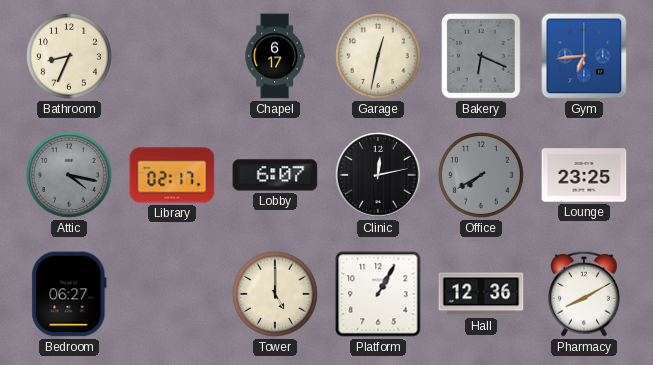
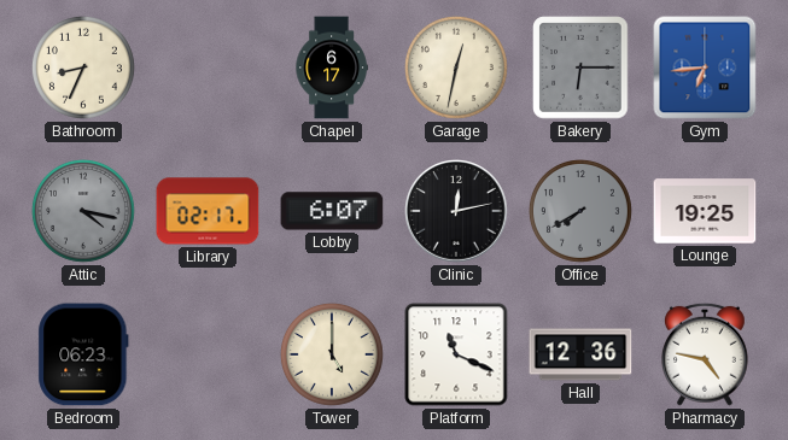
Bakery: 6:19 -> 6:15 (580, 68)
Lounge: 23:25 -> 19:25 (705, 211)
Bedroom: 06:27 -> 06:23 (83, 354)
Platform: 1:05 -> 11:19 (456, 354)
Pharmacy: 8:10 -> 4:47 (705, 354)
